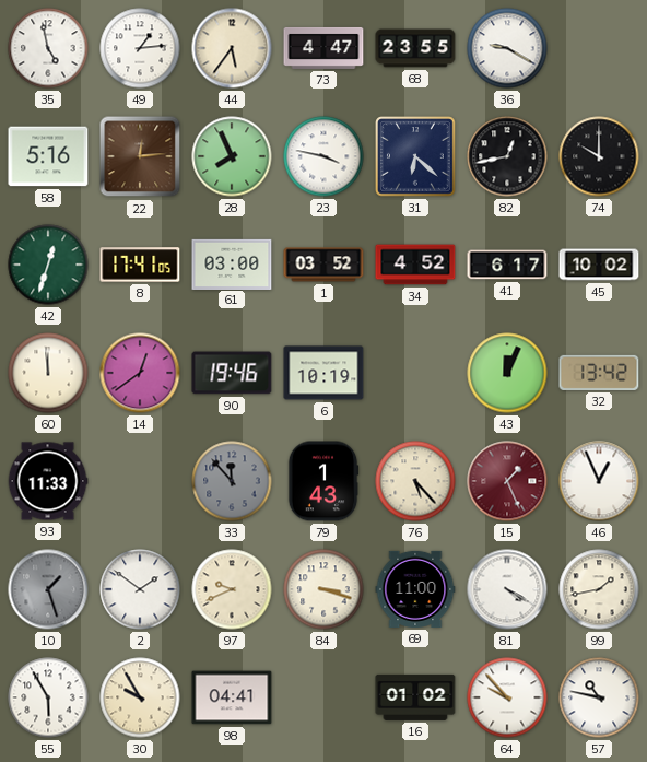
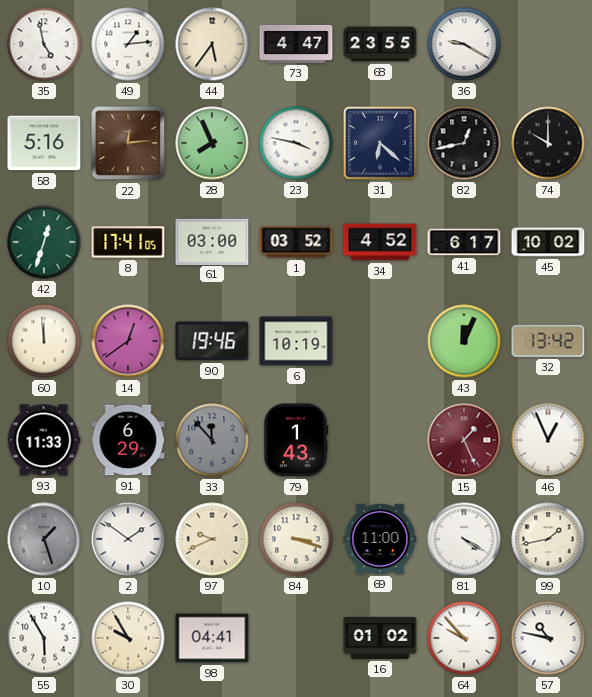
91: none -> 6:29 (128, 440)
76: 5:23 -> none (415, 481)
